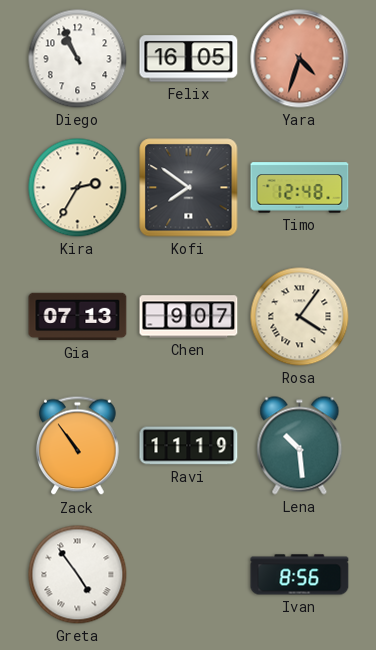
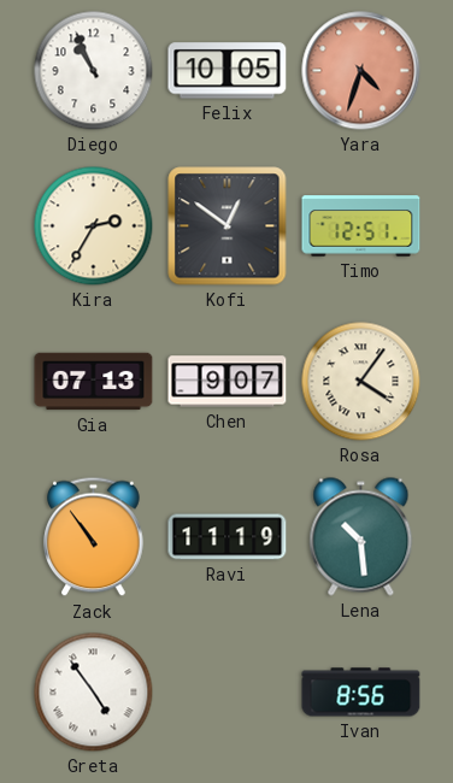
Felix: 16:05 -> 10:05 (228, 71)
Kofi: 7:51 -> 12:51 (228, 226)
Timo: 12:48 -> 12:51 (361, 226)
